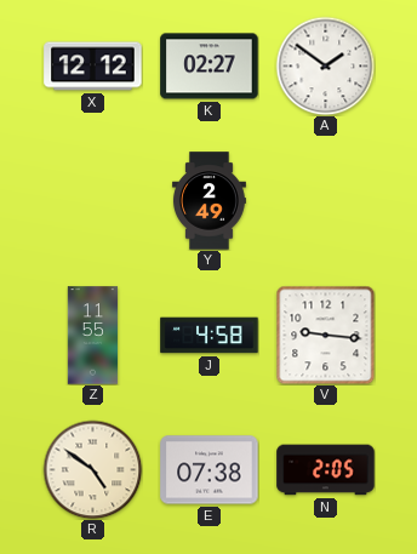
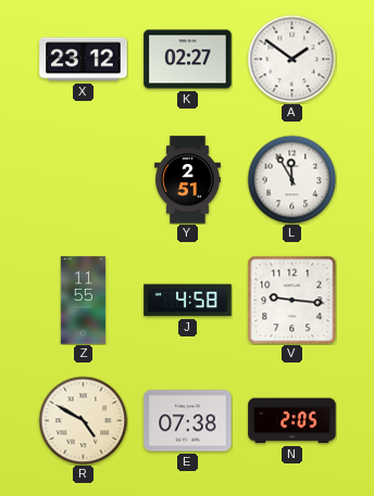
X: 12:12 -> 23:12 (84, 60)
Y: 2:49 -> 2:51 (187, 180)
L: none -> 11:55 (291, 179)
R: 4:51 -> 4:50 (83, 420)
